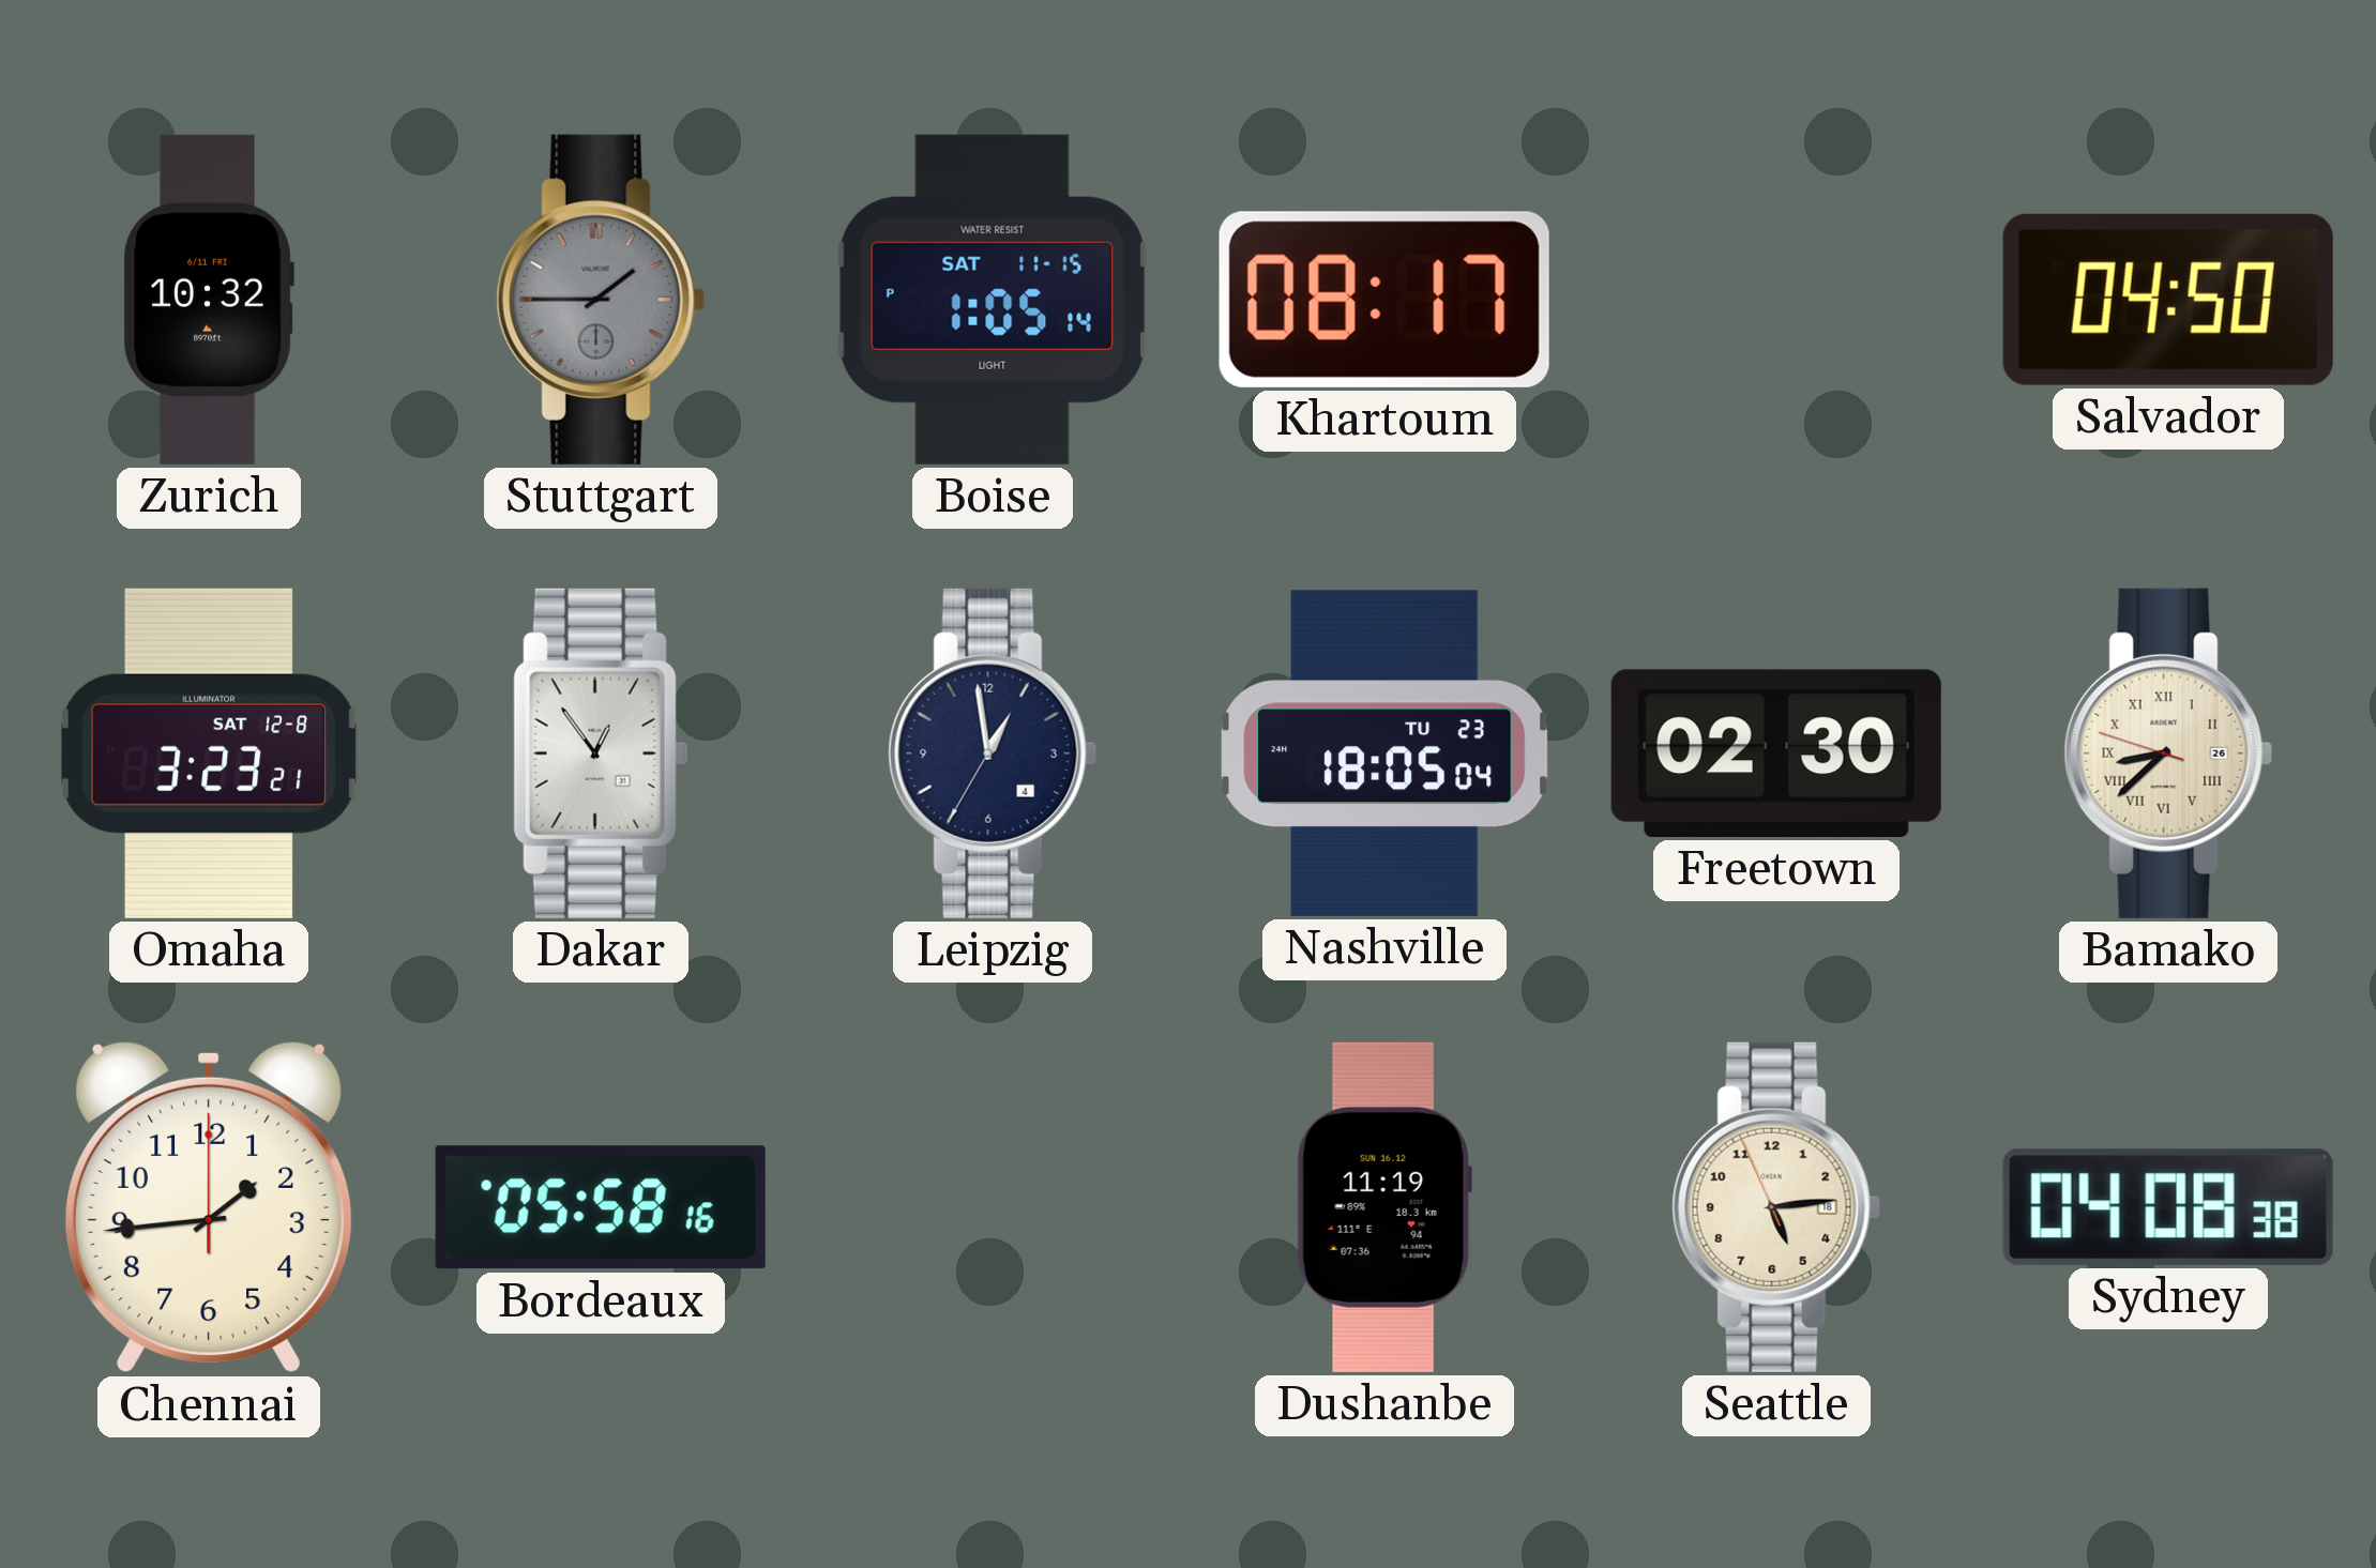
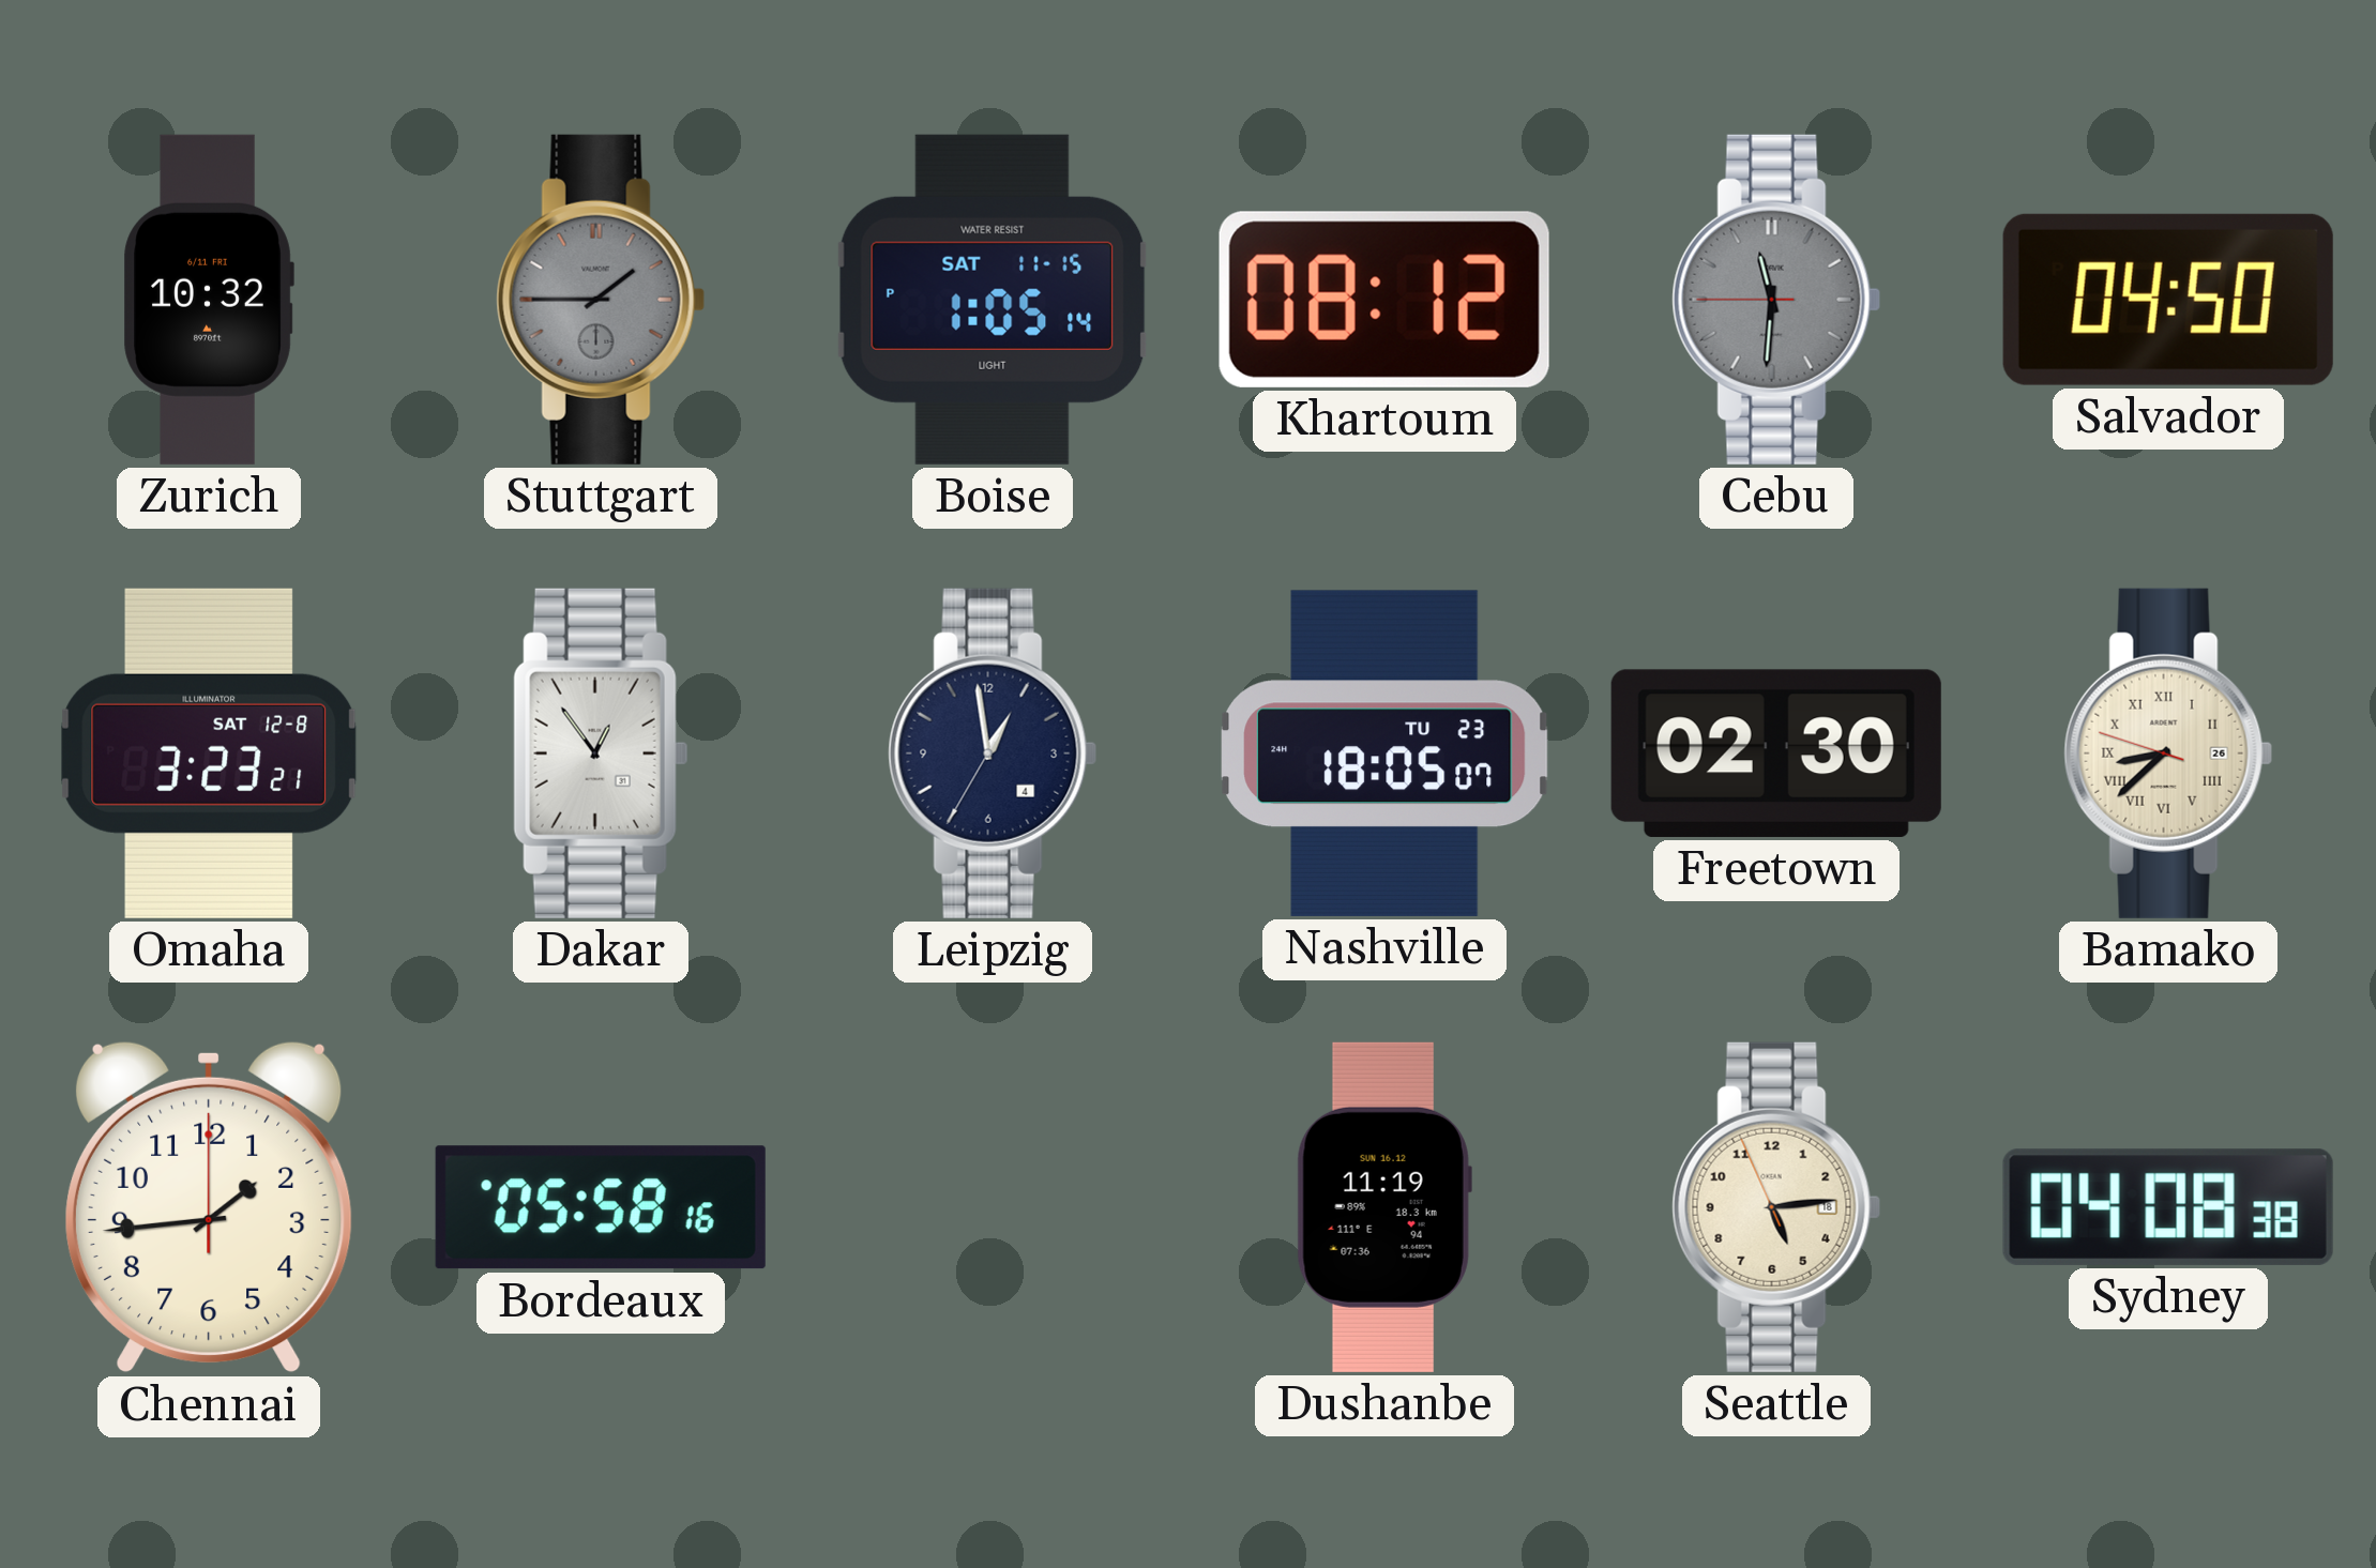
Khartoum: 08:17 -> 08:12 (1384, 300)
Cebu: none -> 11:30 (1776, 300)
Nashville: 18:05:04 -> 18:05:07 (1384, 753)
